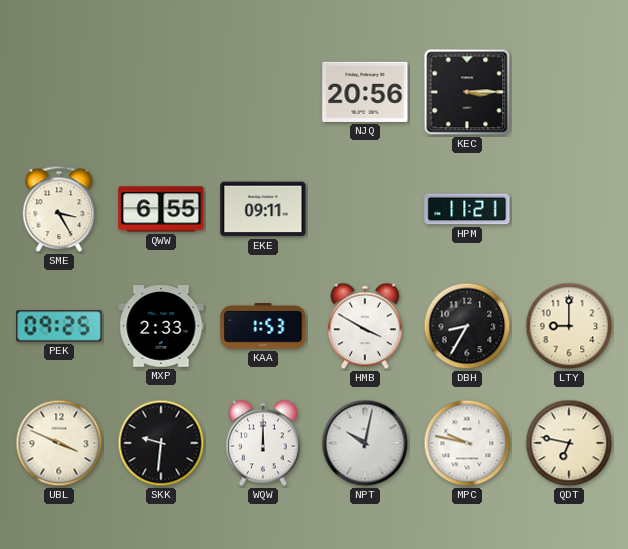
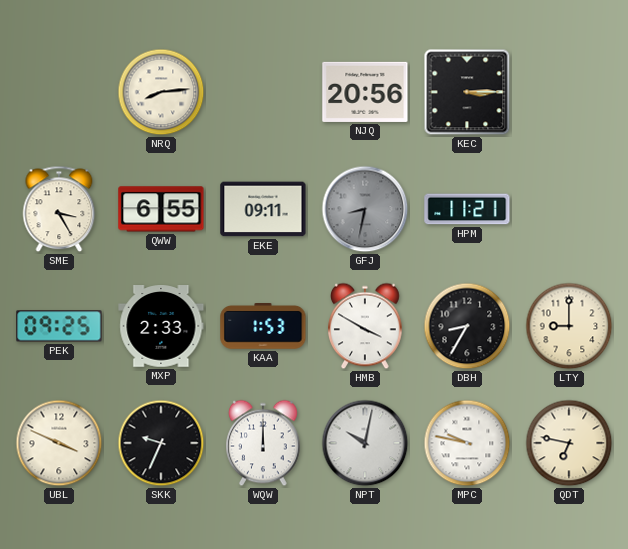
NRQ: none -> 8:14 (161, 92)
GFJ: none -> 8:32 (365, 209)
SKK: 9:31 -> 9:34 (161, 443)
